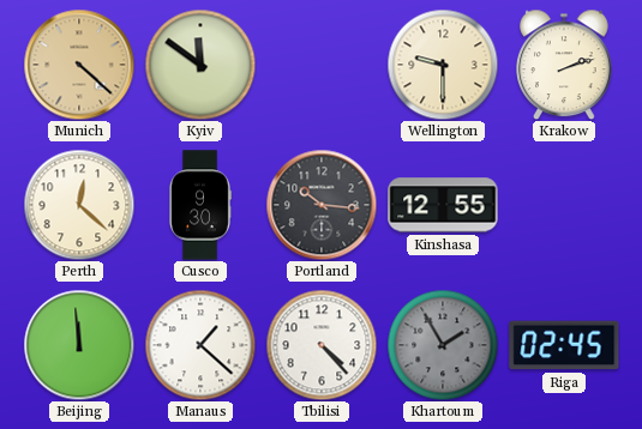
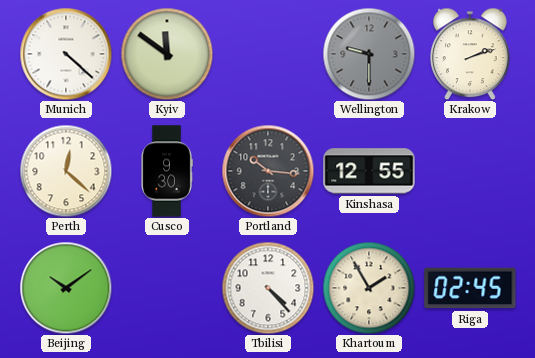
Munich dial: champagne -> white (66, 54)
Wellington dial: cream -> grey (369, 54)
Beijing: 11:59 -> 10:09 (66, 288)
Manaus: 1:22 -> none (200, 345)
Khartoum dial: grey -> cream (369, 288)
